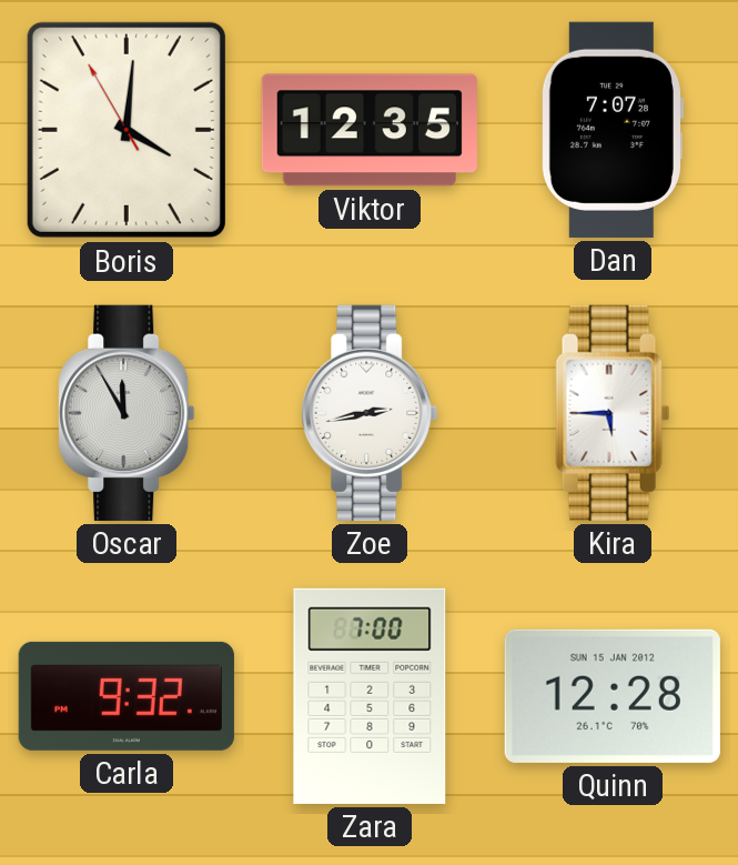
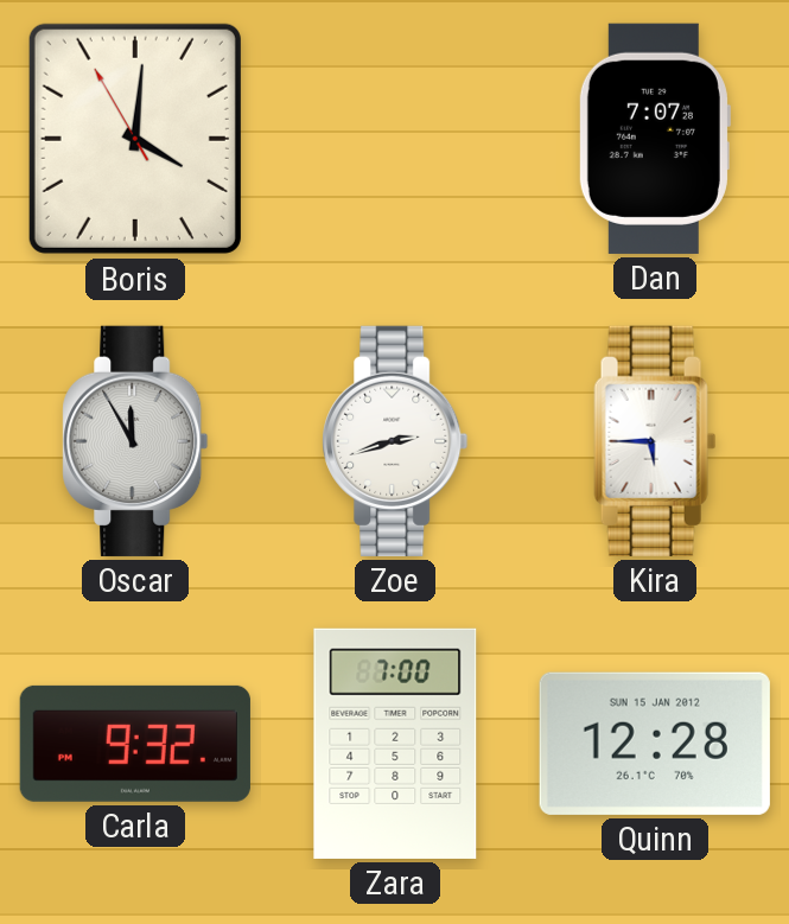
Viktor: 12:35 -> none (370, 130)
Zoe: 2:43 -> 2:42 (395, 441)
